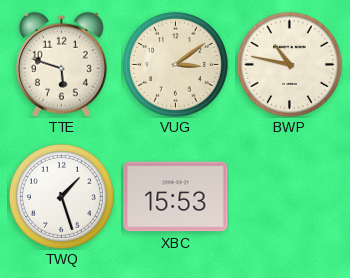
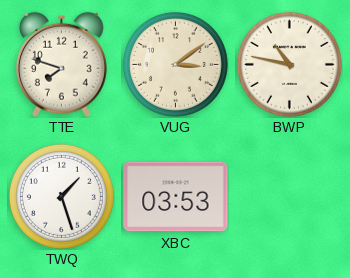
TTE: 5:48 -> 7:48 (61, 64)
XBC: 15:53 -> 03:53 (176, 197)
